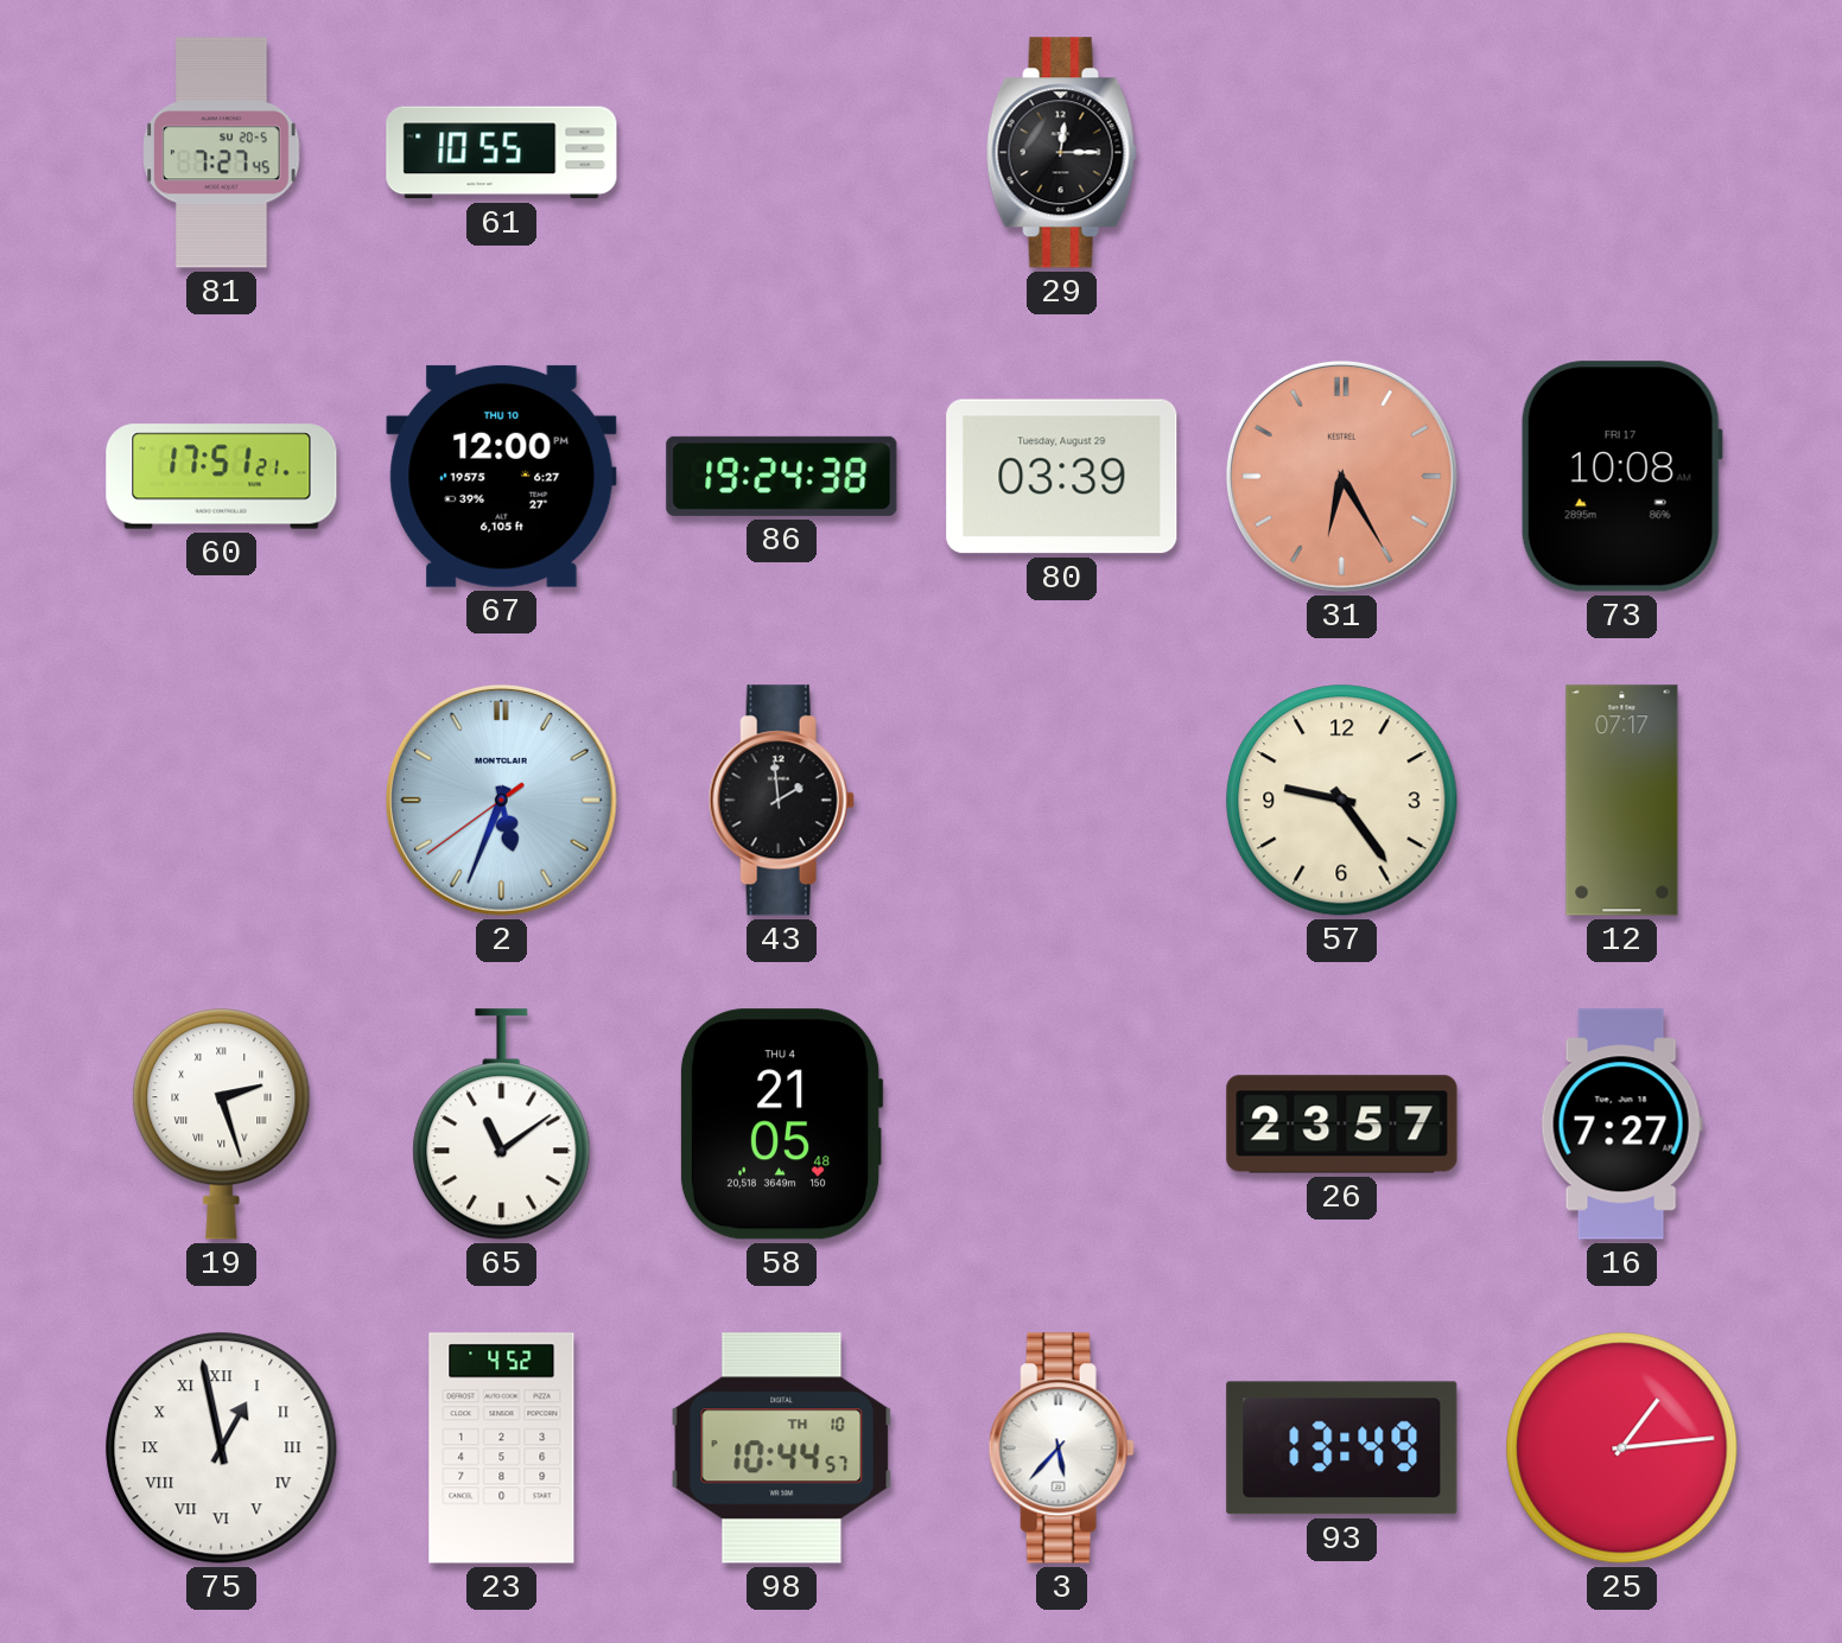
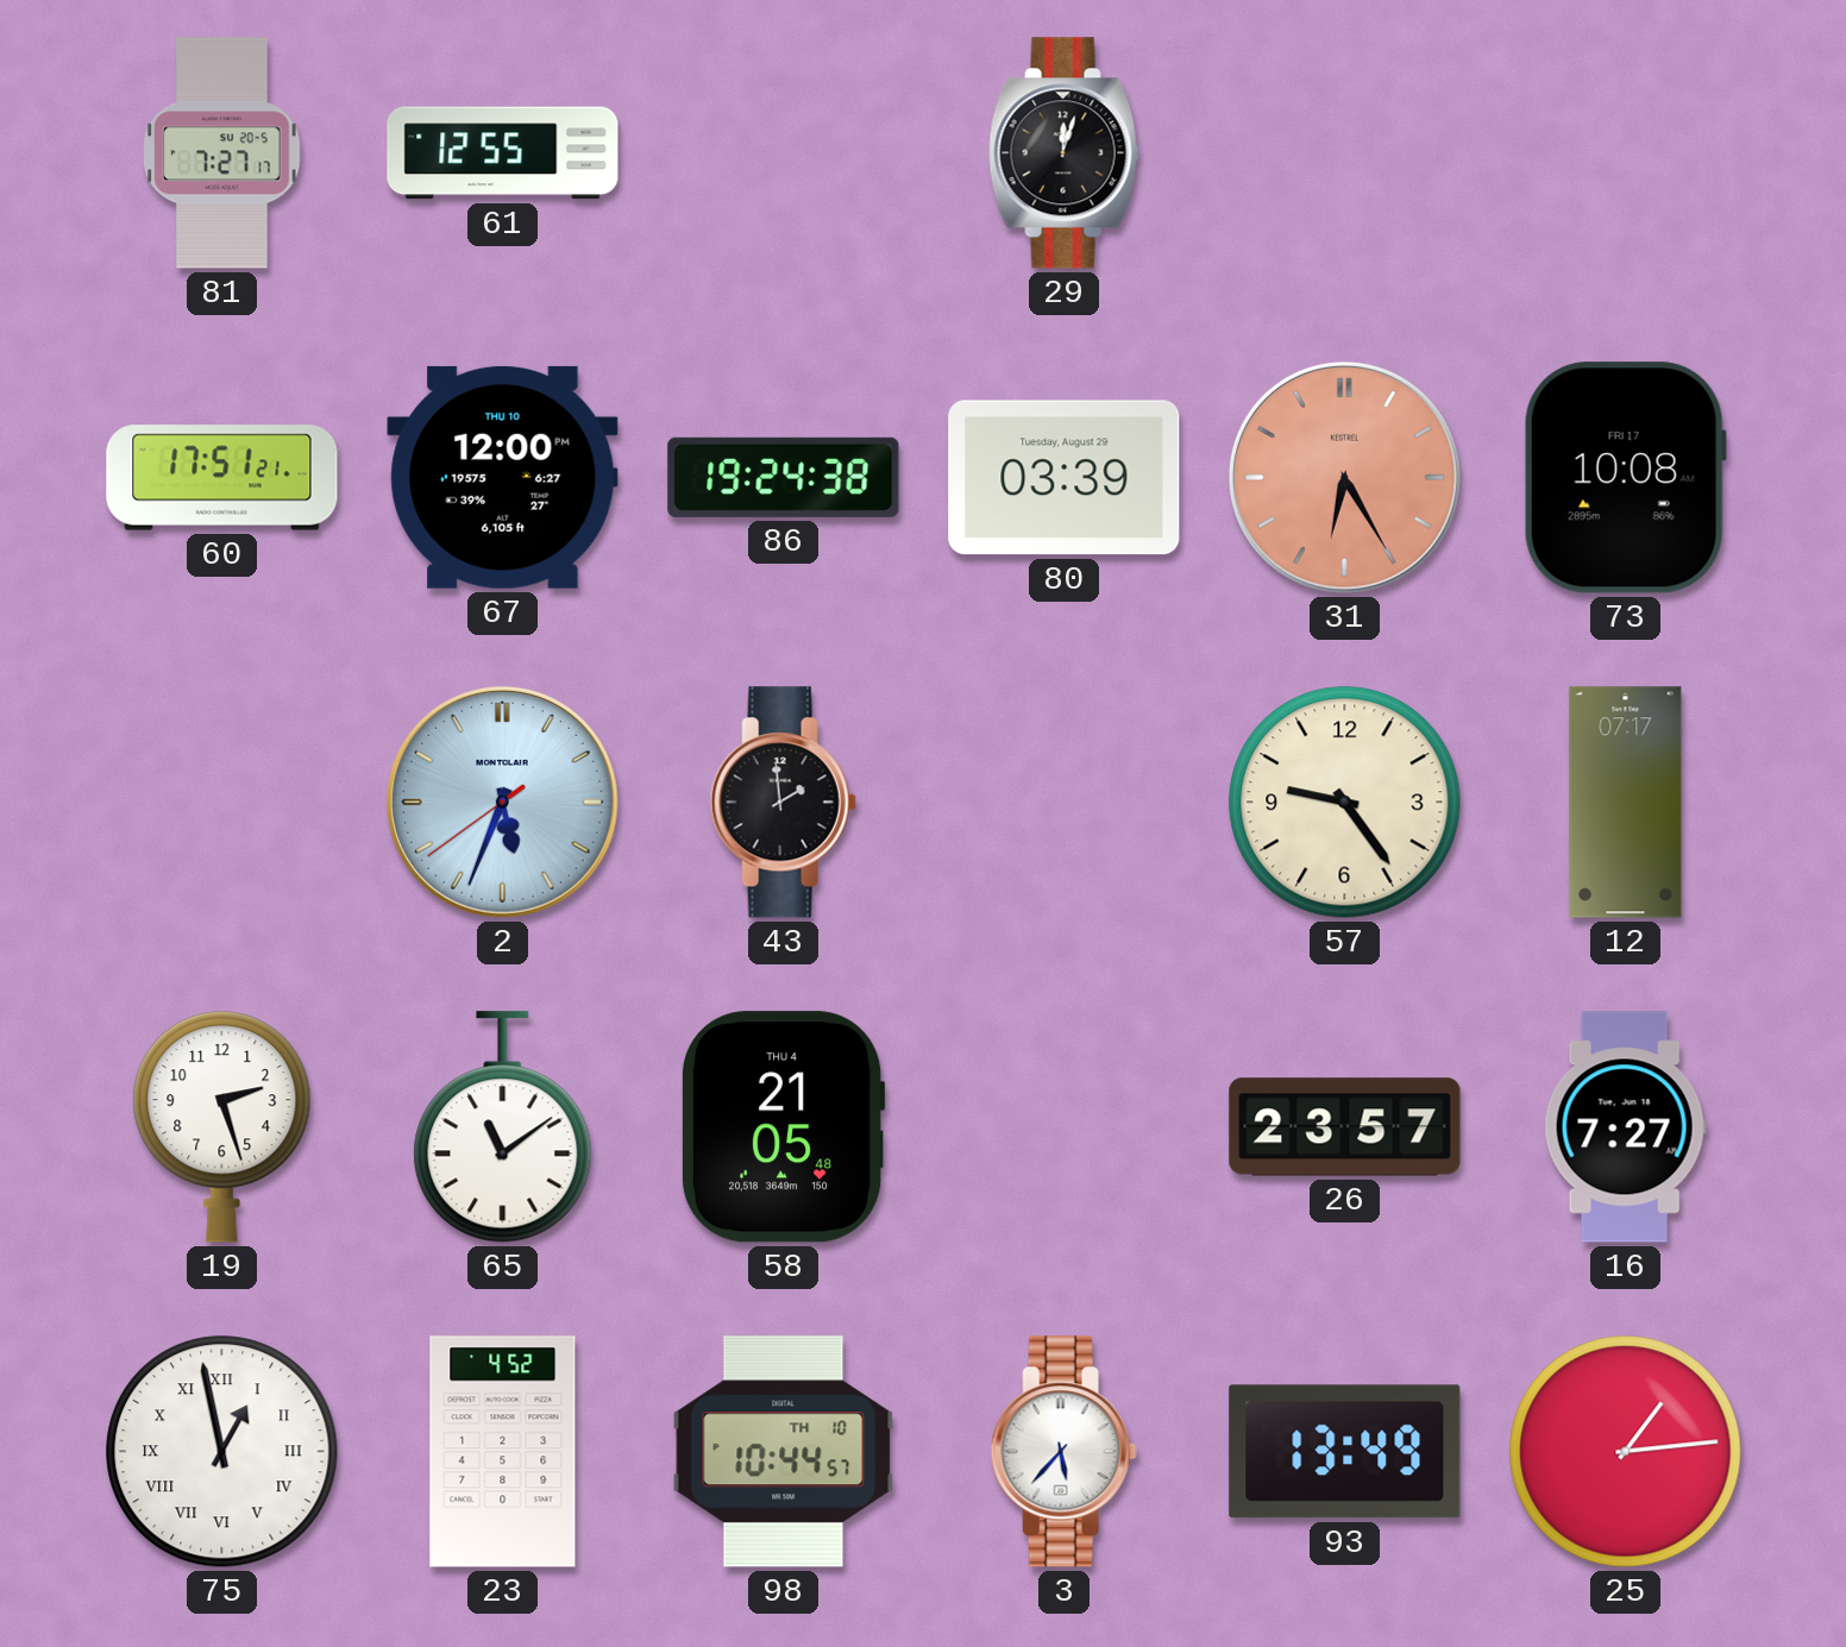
81: 7:27:45 -> 7:27:17 (222, 153)
61: 10:55 -> 12:55 (503, 153)
29: 12:15 -> 12:03 (1063, 153)
19 numerals: Roman -> Arabic (222, 1127)
